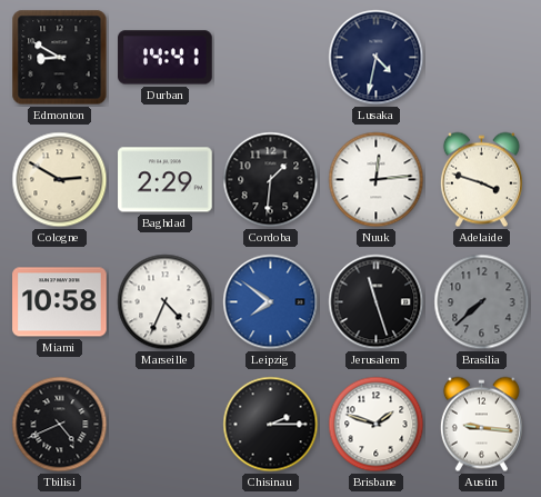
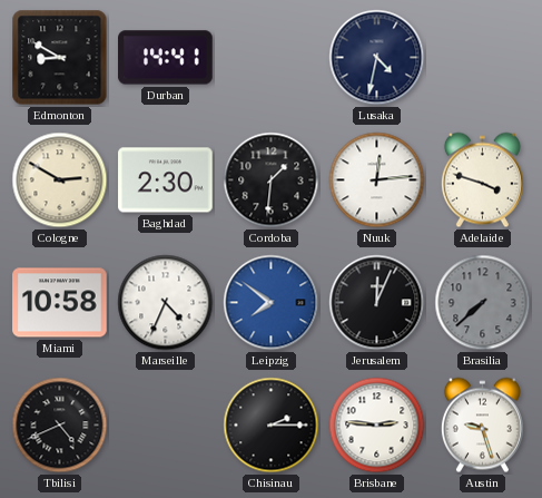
Baghdad: 2:29 -> 2:30 (166, 180)
Jerusalem: 11:27 -> 12:04 (377, 303)
Brisbane: 1:48 -> 2:46 (377, 426)
Austin: 9:16 -> 9:27 (482, 426)
